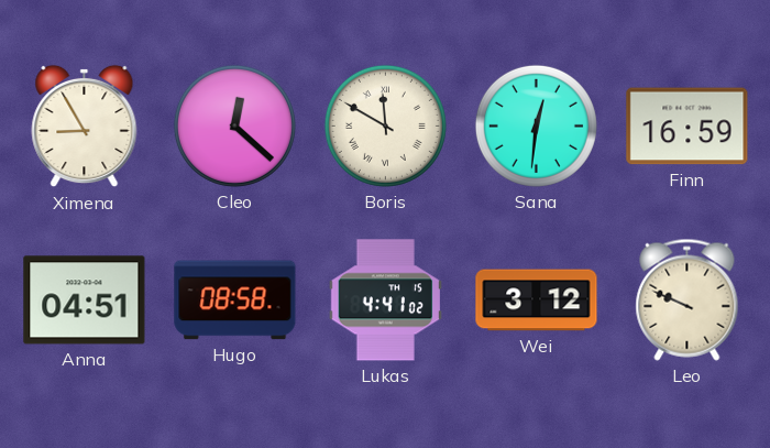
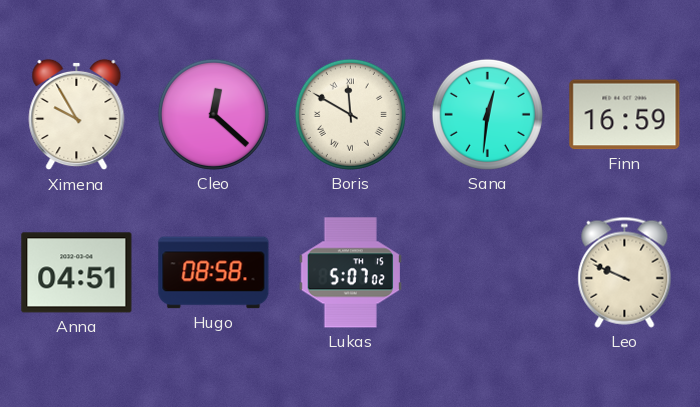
Ximena: 8:55 -> 9:55 (77, 115)
Lukas: 4:41 -> 5:07 (350, 273)
Wei: 3:12 -> none (537, 301)
